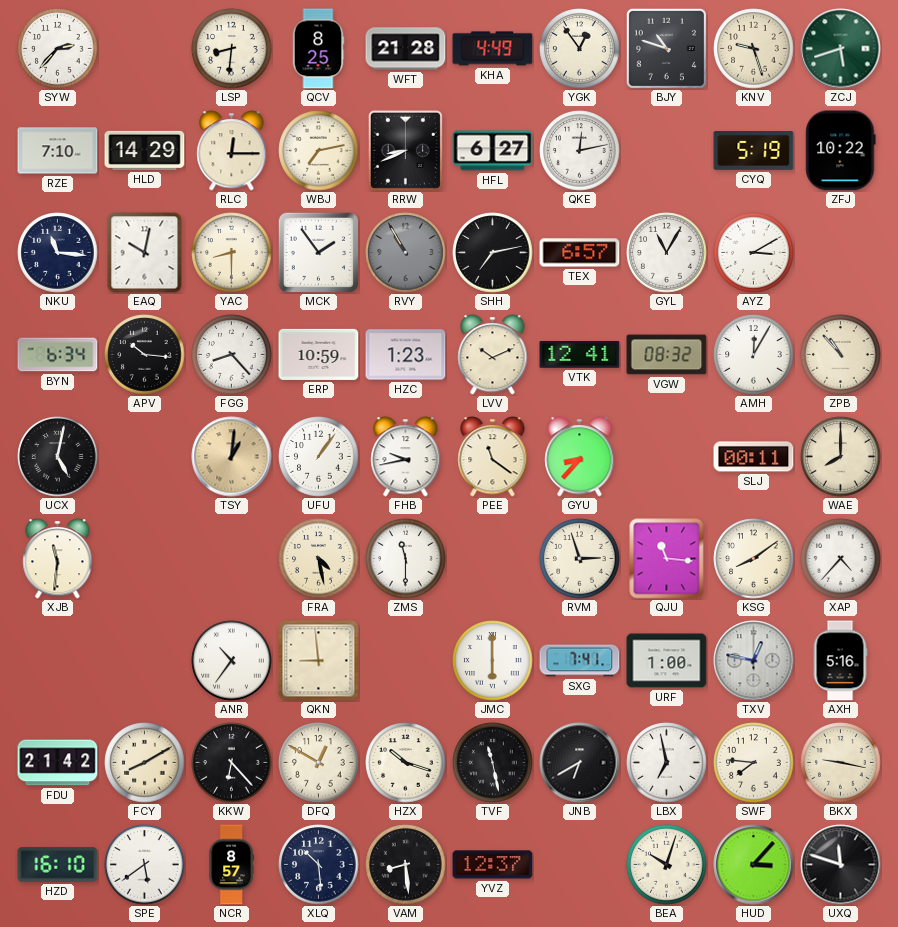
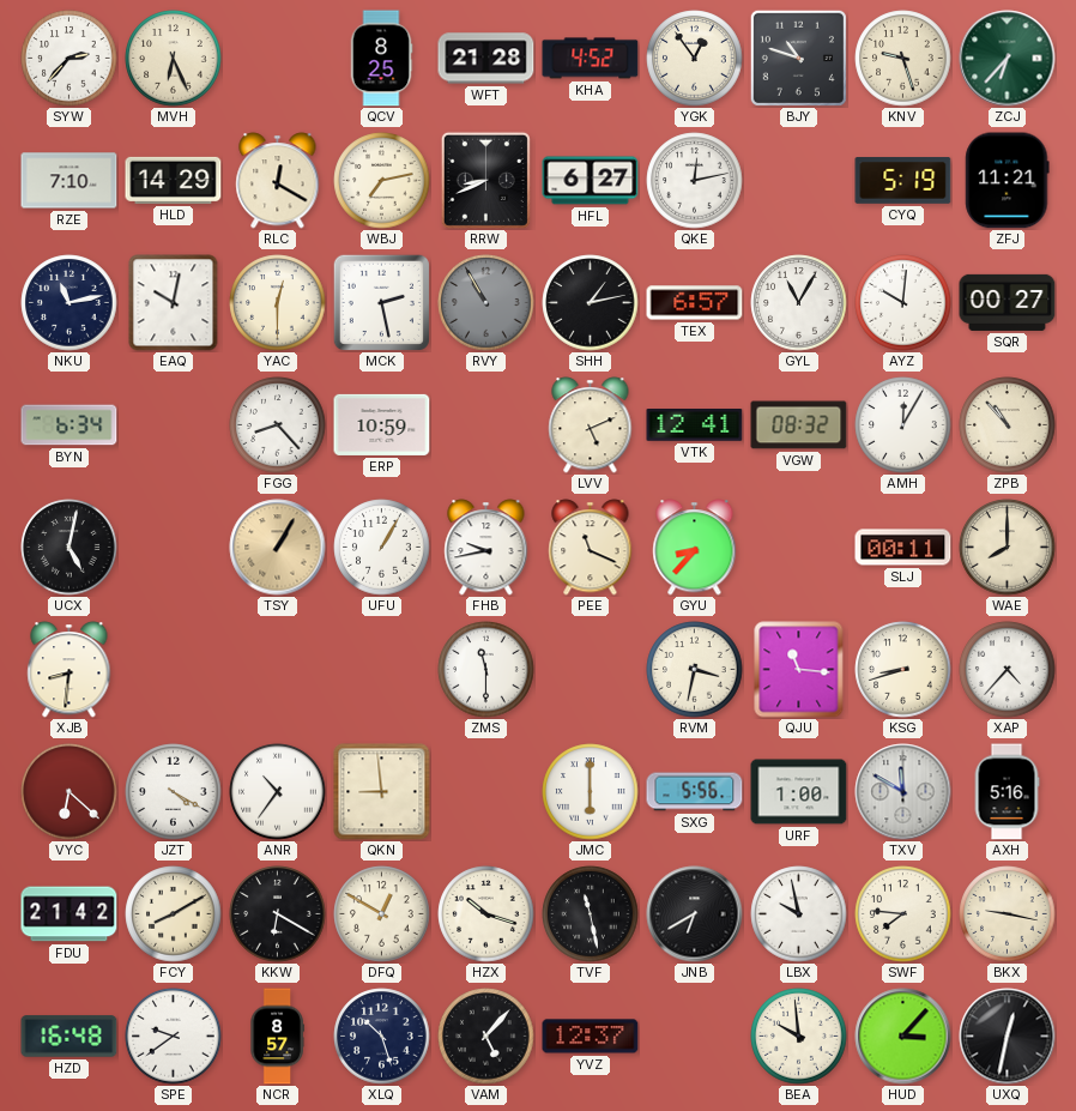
MVH: none -> 6:26 (174, 59)
LSP: 8:31 -> none (232, 49)
KHA: 4:49 -> 4:52 (591, 59)
ZCJ: 5:42 -> 6:37 (1008, 59)
RLC: 12:15 -> 12:20 (278, 181)
ZFJ: 10:22 -> 11:21 (1008, 181)
NKU: 11:16 -> 11:13 (69, 303)
YAC: 8:30 -> 12:30 (278, 303)
MCK: 1:54 -> 2:28 (381, 302)
SHH: 7:13 -> 1:13 (591, 303)
AYZ: 3:10 -> 10:01 (903, 303)
SQR: none -> 00:27 (1008, 302)
APV: 10:16 -> none (145, 355)
HZC: 1:23 -> none (406, 355)
LVV: 10:11 -> 5:11 (591, 425)
TSY: 1:01 -> 1:05 (278, 548)
UFU: 1:06 -> 1:05 (382, 548)
PEE: 11:21 -> 11:19 (591, 548)
XJB: 11:31 -> 8:31 (69, 670)
FRA: 4:28 -> none (319, 559)
RVM: 2:57 -> 3:32 (695, 670)
KSG: 8:09 -> 8:42 (903, 670)
VYC: none -> 6:22 (69, 792)
JZT: none -> 4:20 (174, 792)
SXG: 7:41 -> 5:56 (695, 792)
TXV: 12:47 -> 11:50 (903, 792)
KKW: 6:23 -> 6:20 (278, 914)
LBX: 6:58 -> 9:58 (799, 914)
HZD: 16:10 -> 16:48 (69, 1037)
SPE: 5:39 -> 9:39 (174, 1037)
XLQ: 10:29 -> 10:27 (382, 1037)
VAM: 8:29 -> 5:07 (486, 1037)
BEA: 10:03 -> 9:59 (799, 1037)
UXQ: 11:48 -> 12:32 (1008, 1037)
